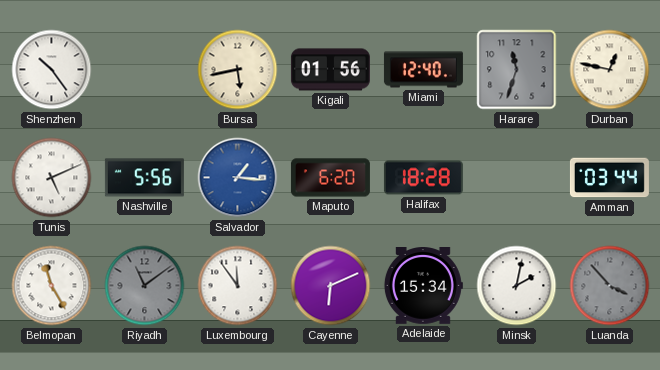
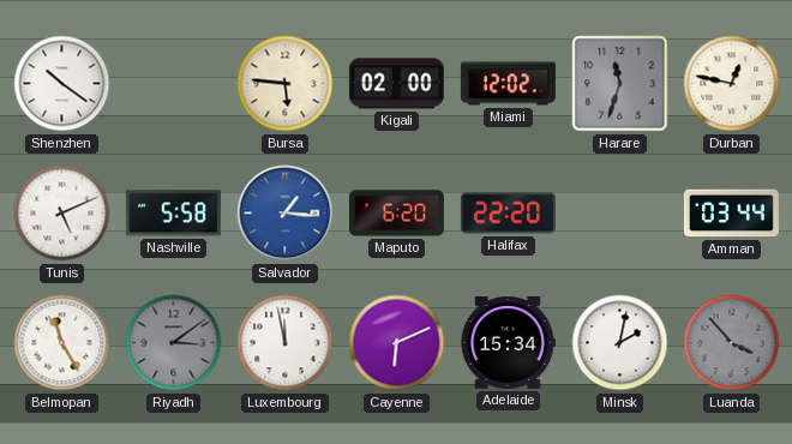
Shenzhen: 10:24 -> 10:21 (62, 84)
Bursa: 5:43 -> 5:46 (286, 84)
Kigali: 01:56 -> 02:00 (396, 84)
Miami: 12:40 -> 12:02 (508, 84)
Nashville: 5:56 -> 5:58 (173, 214)
Halifax: 18:28 -> 22:20 (508, 214)
Riyadh: 11:09 -> 3:09 (174, 343)
Luxembourg: 11:54 -> 11:58 (286, 343)
